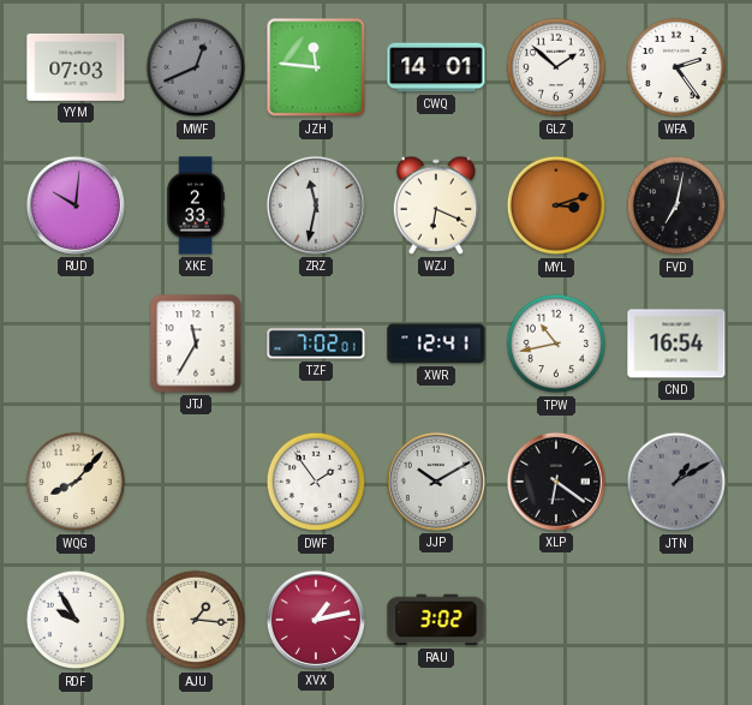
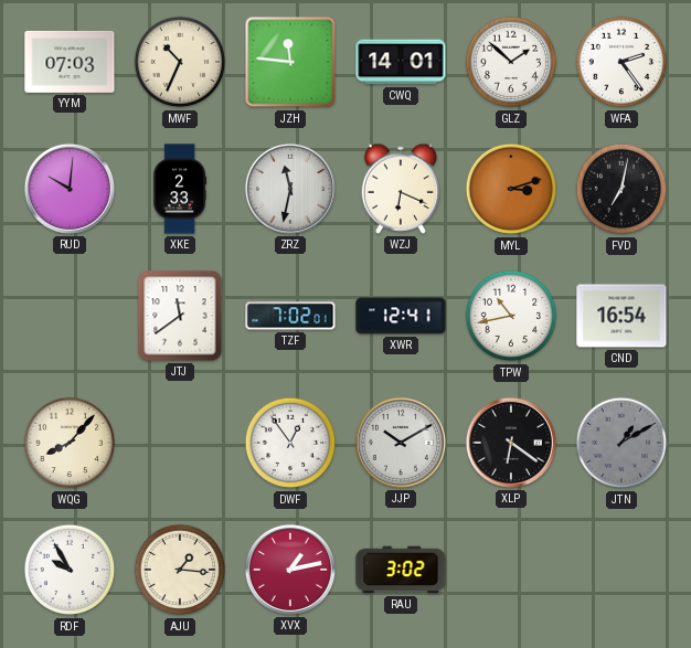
MWF: 12:41 -> 10:34 (180, 62)
MWF dial: grey -> cream (180, 62)
JTJ: 11:35 -> 11:39 (180, 316)
DWF: 1:54 -> 12:54 (290, 443)
